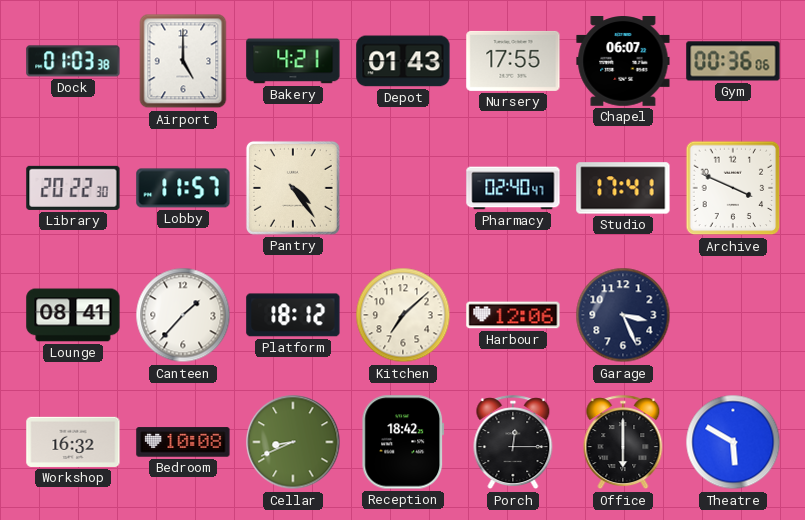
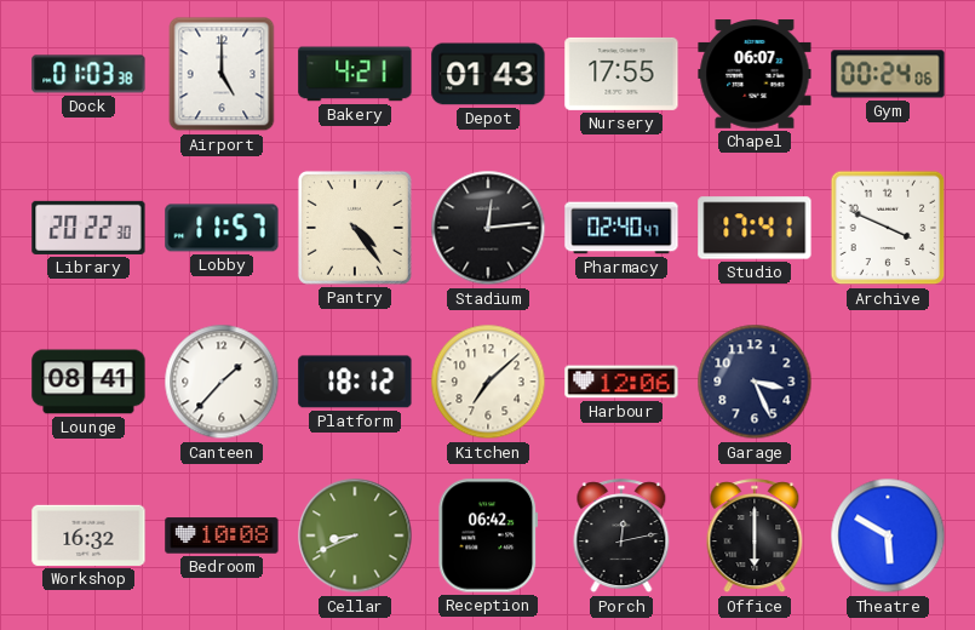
Gym: 00:36 -> 00:24 (888, 74)
Stadium: none -> 12:14 (488, 228)
Reception: 18:42 -> 06:42 (488, 535)
Porch: 12:15 -> 12:13 (621, 537)
